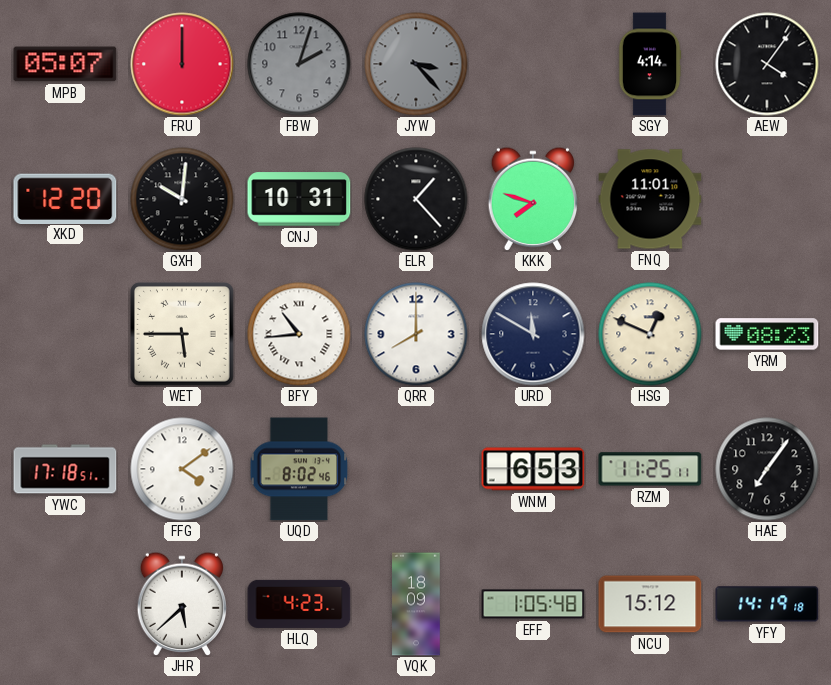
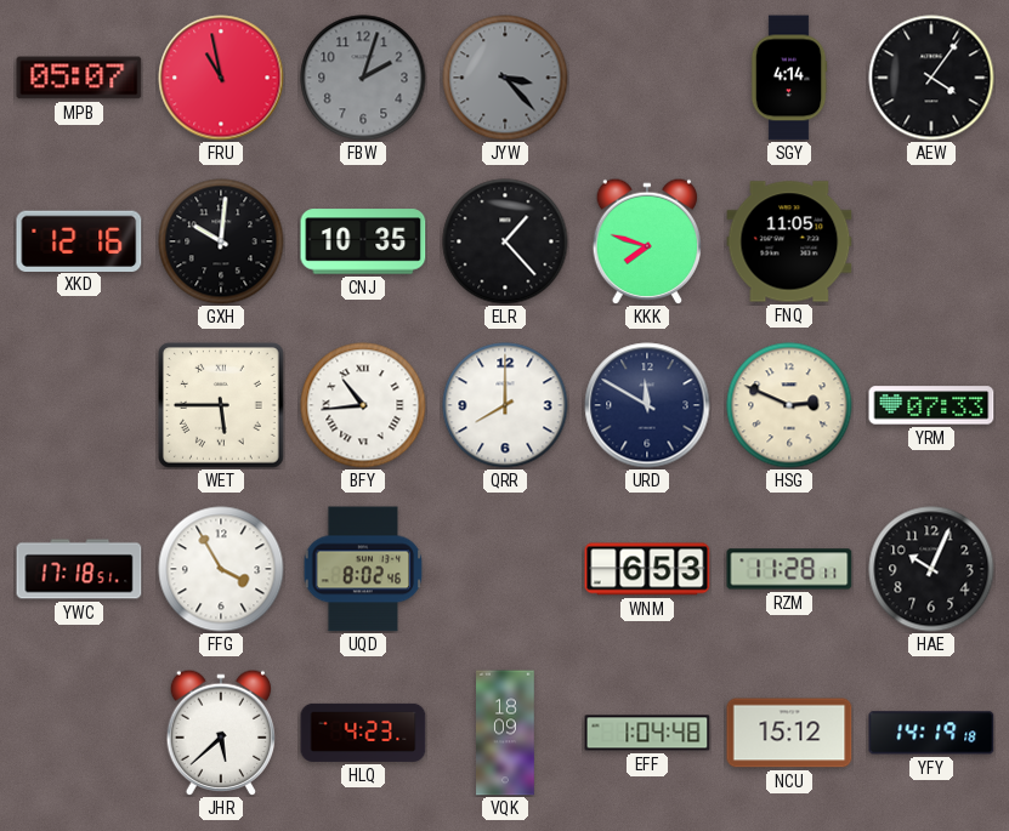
FRU: 12:00 -> 10:58 (221, 78)
XKD: 12:20 -> 12:16 (79, 240)
CNJ: 10:31 -> 10:35 (363, 241)
FNQ: 11:01 -> 11:05 (789, 241)
HSG: 12:49 -> 2:49 (789, 405)
YRM: 08:23 -> 07:33 (931, 405)
FFG: 4:09 -> 3:55 (221, 569)
RZM: 11:25 -> 11:28 (789, 569)
HAE: 7:06 -> 10:04 (931, 569)
EFF: 1:05 -> 1:04 (647, 733)
